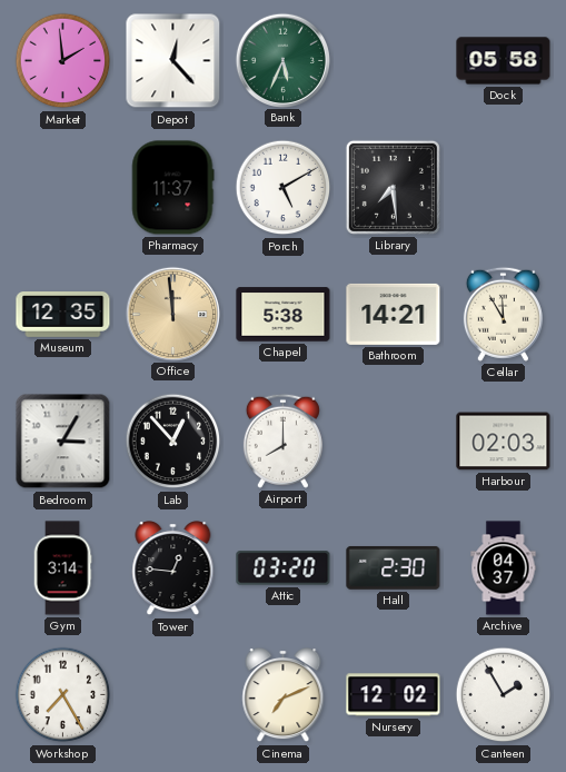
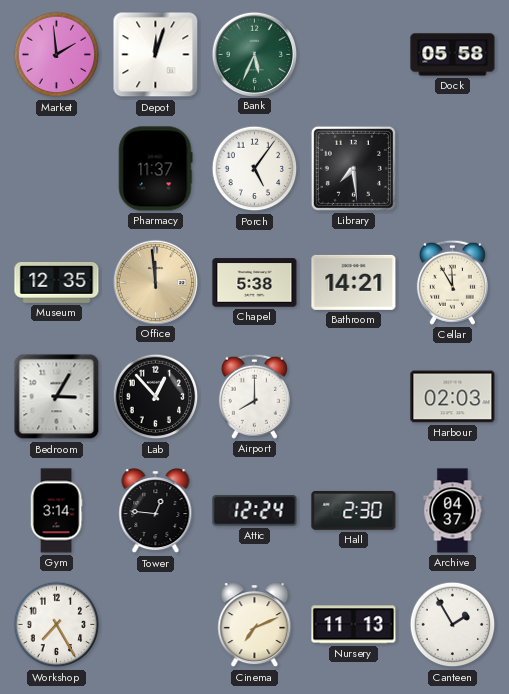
Depot: 12:23 -> 12:03 (156, 55)
Porch: 5:10 -> 5:06 (255, 169)
Attic: 03:20 -> 12:24 (255, 511)
Nursery: 12:02 -> 11:13 (354, 625)
